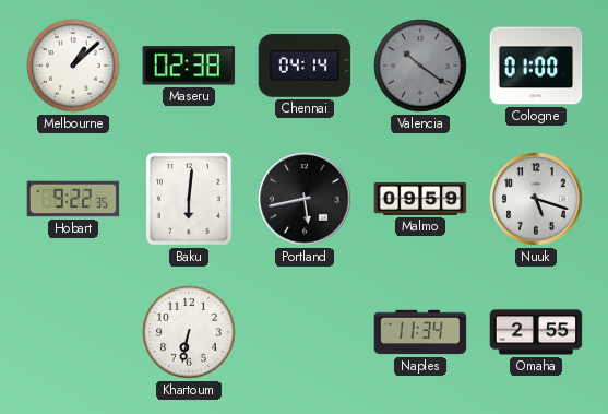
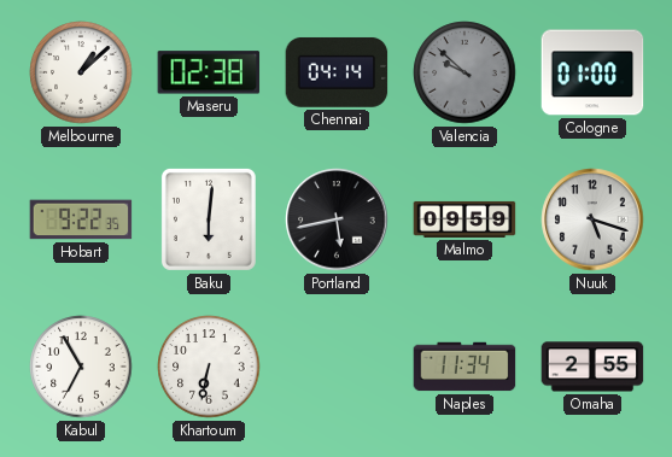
Valencia: 10:21 -> 9:52 (464, 72)
Kabul: none -> 6:55 (81, 367)
